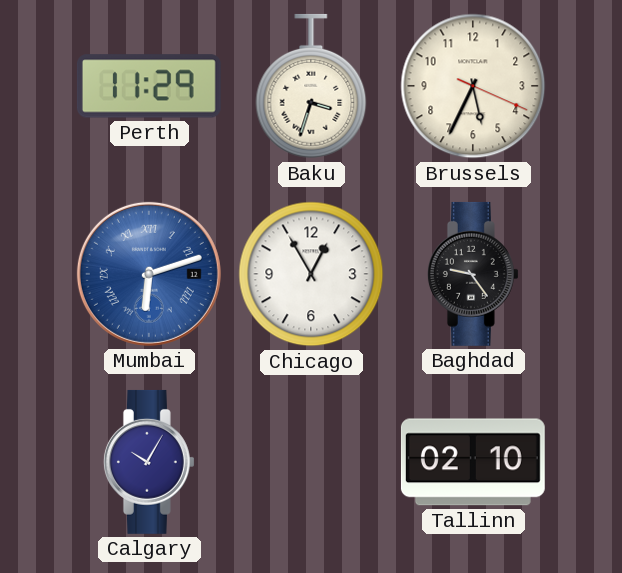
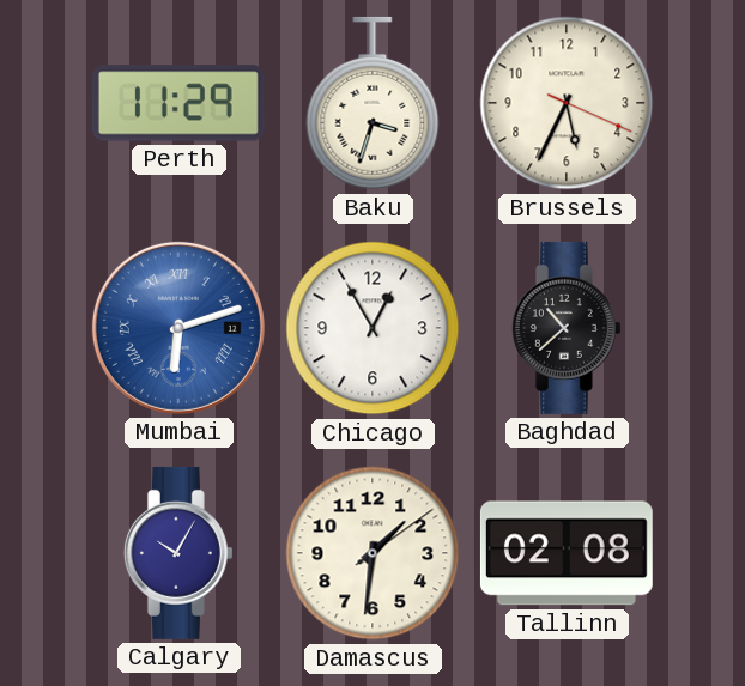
Baghdad: 9:24 -> 10:38 (567, 328)
Damascus: none -> 1:31 (372, 553)
Tallinn: 02:10 -> 02:08 (567, 553)
